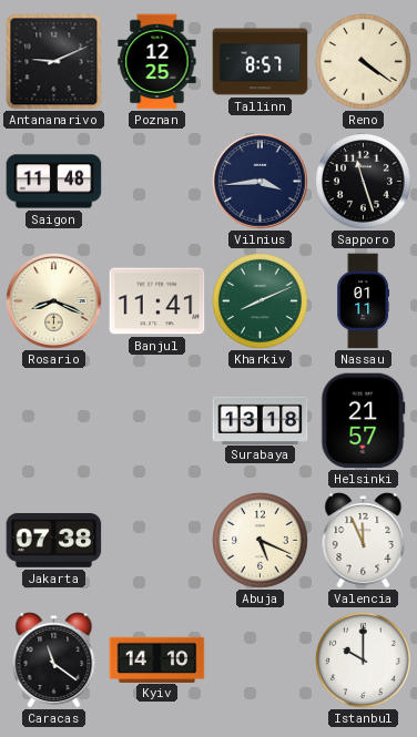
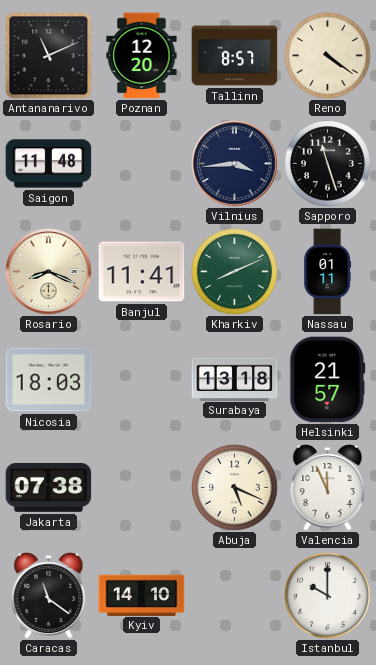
Antananarivo: 9:11 -> 11:11 (49, 56)
Poznan: 12:25 -> 12:20 (142, 56)
Nicosia: none -> 18:03 (49, 380)
